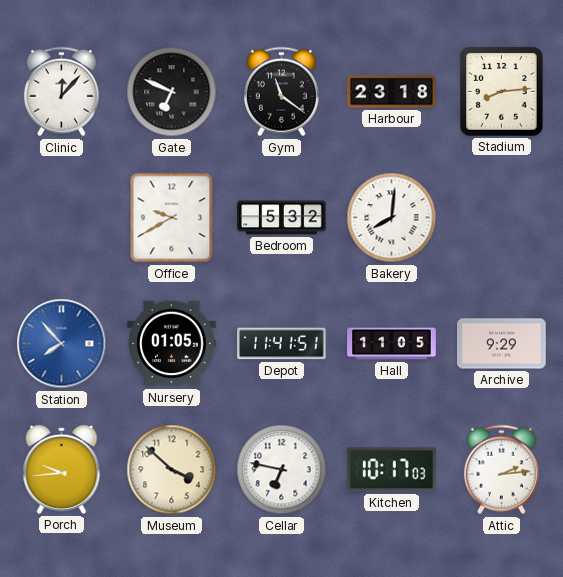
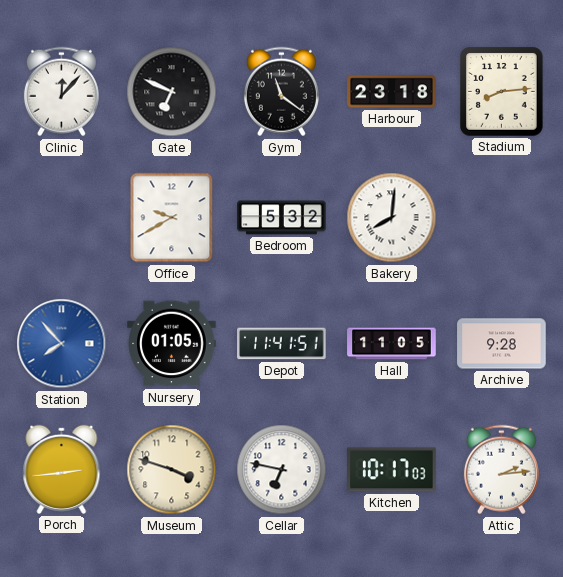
Archive: 9:29 -> 9:28 (502, 344)
Porch: 9:44 -> 2:44 (62, 469)
Museum: 3:52 -> 3:48 (172, 470)
